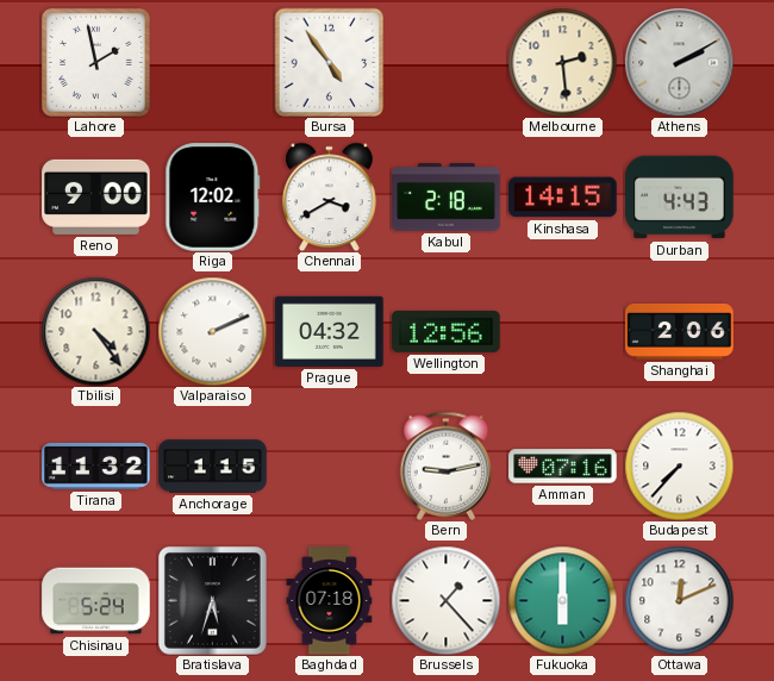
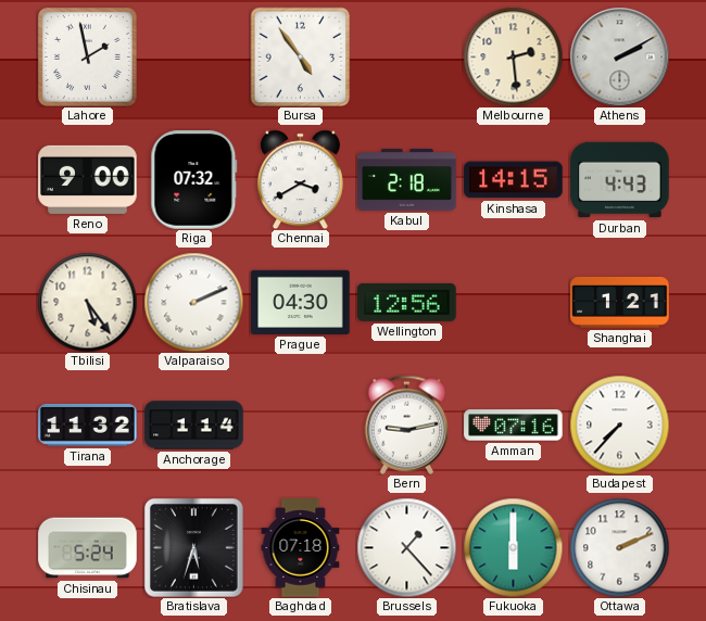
Riga: 12:02 -> 07:32 (194, 180)
Tbilisi: 4:24 -> 5:24 (87, 302)
Prague: 04:32 -> 04:30 (301, 302)
Shanghai: 2:06 -> 1:21 (620, 302)
Anchorage: 1:15 -> 1:14 (194, 426)
Ottawa: 12:11 -> 2:11 (619, 547)
